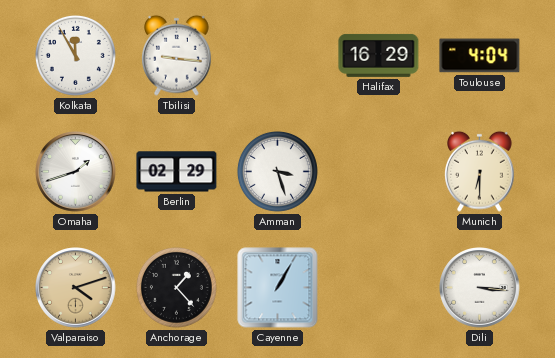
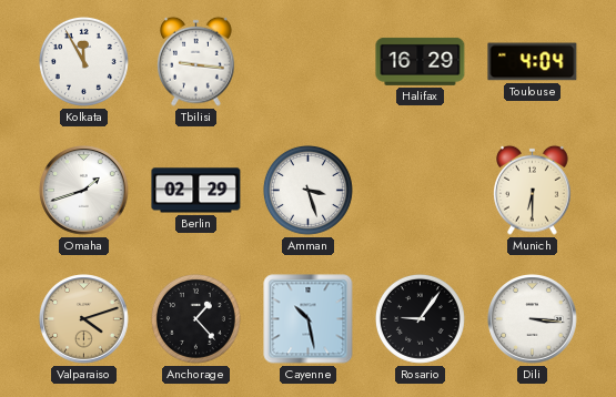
Cayenne: 1:05 -> 10:28 (309, 319)
Rosario: none -> 9:06 (420, 318)
